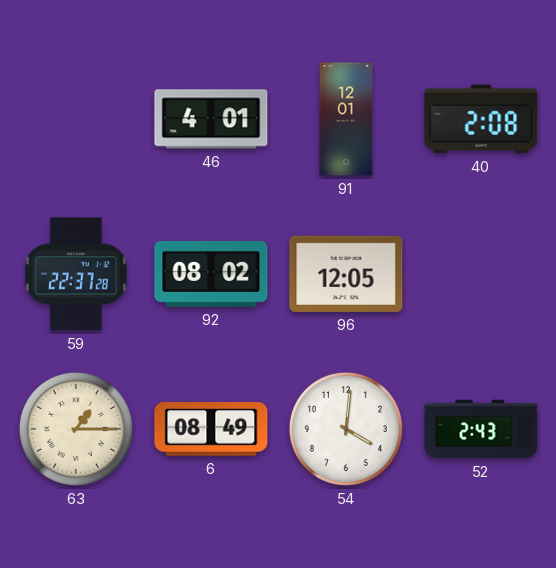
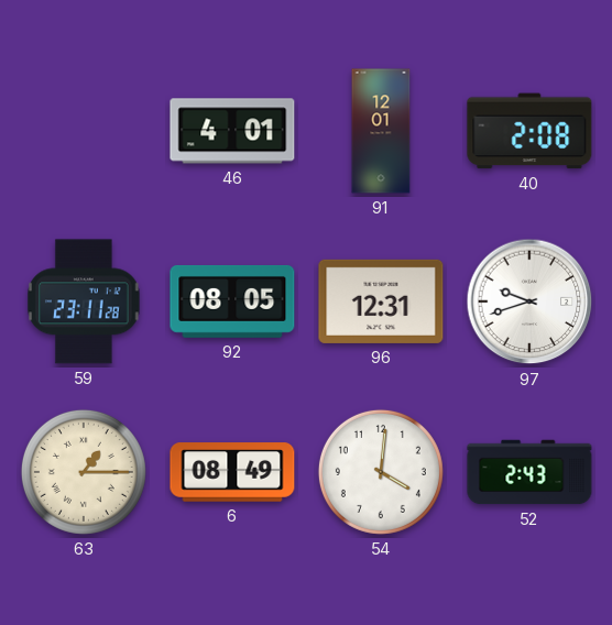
59: 22:37 -> 23:11 (84, 301)
92: 08:02 -> 08:05 (232, 301)
96: 12:05 -> 12:31 (381, 301)
97: none -> 9:42 (529, 301)
